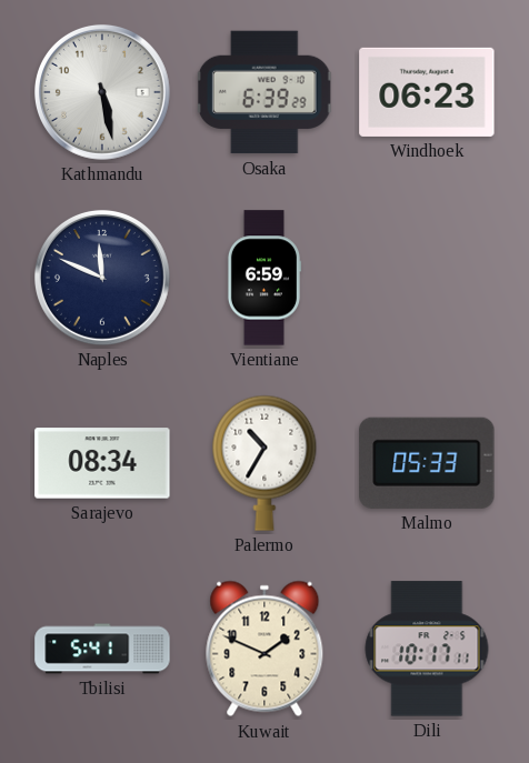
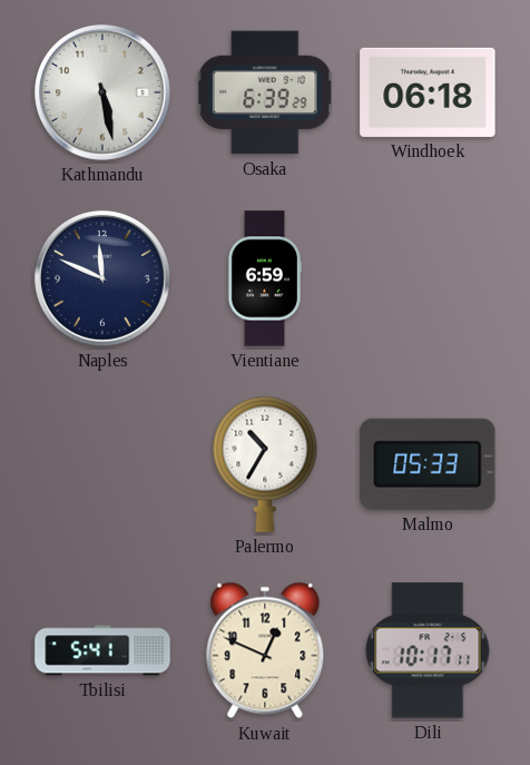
Windhoek: 06:23 -> 06:18 (428, 92)
Sarajevo: 08:34 -> none (102, 463)
Kuwait: 1:49 -> 12:49 (265, 650)
